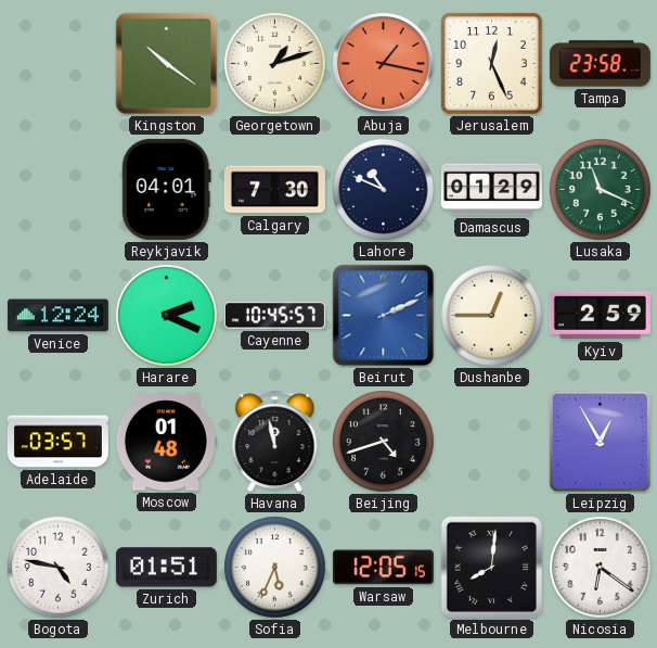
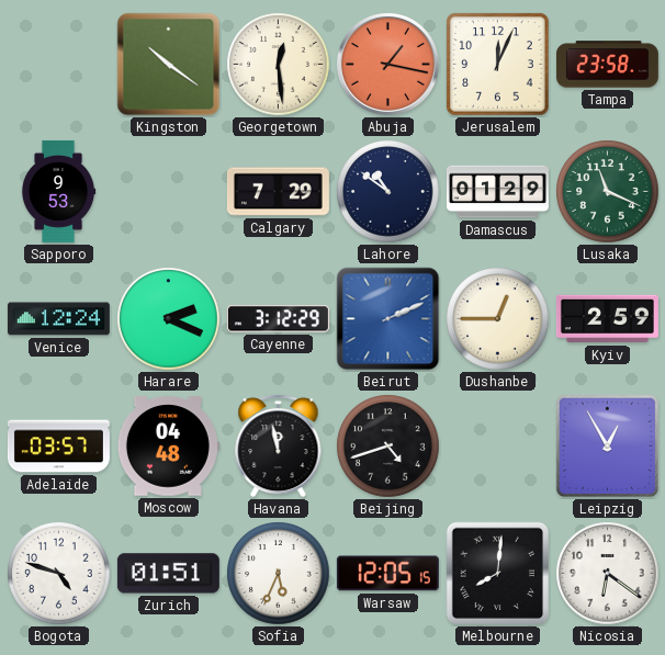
Georgetown: 1:12 -> 12:29 (279, 65)
Jerusalem: 12:26 -> 12:04 (498, 65)
Sapporo: none -> 9:53 (58, 191)
Reykjavik: 04:01 -> none (166, 189)
Calgary: 7:30 -> 7:29 (278, 192)
Lahore: 10:49 -> 10:51 (388, 192)
Cayenne: 10:45 -> 3:12 (278, 319)
Moscow: 01:48 -> 04:48 (168, 447)
Bogota: 4:47 -> 4:48 (59, 574)
